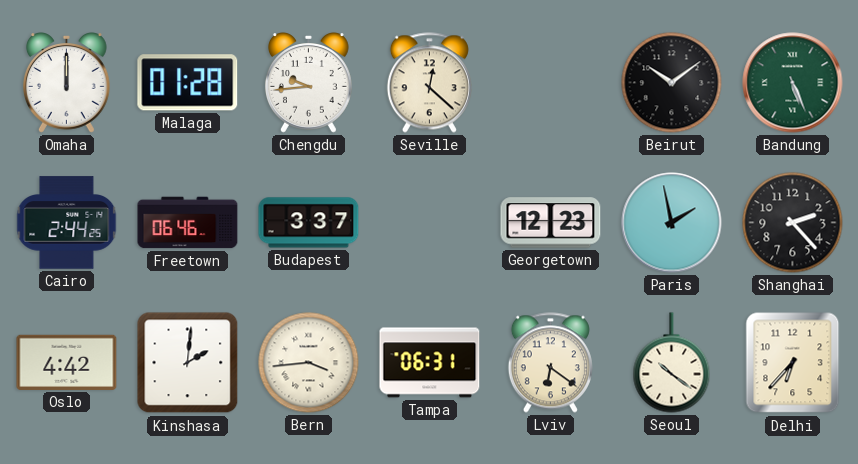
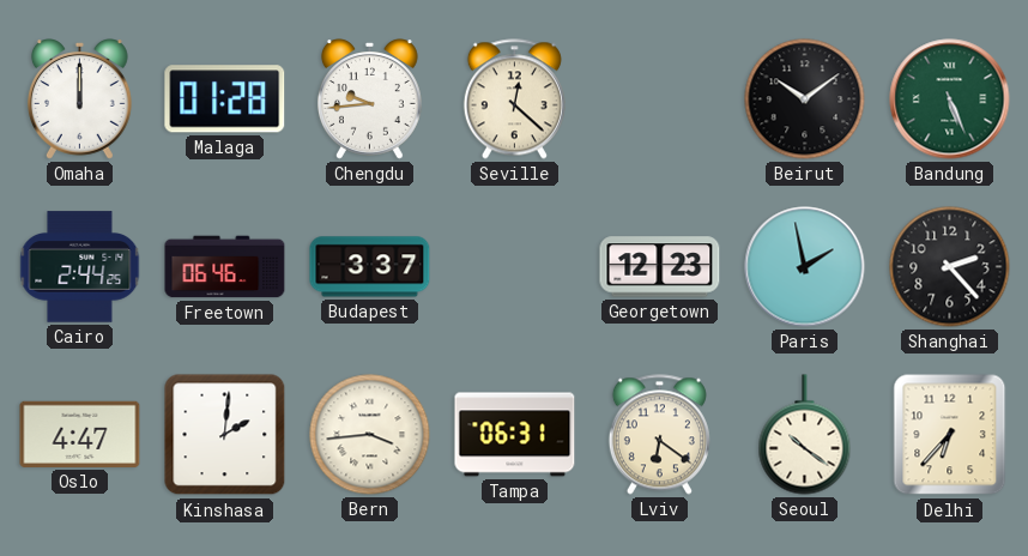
Oslo: 4:42 -> 4:47 (80, 434)
